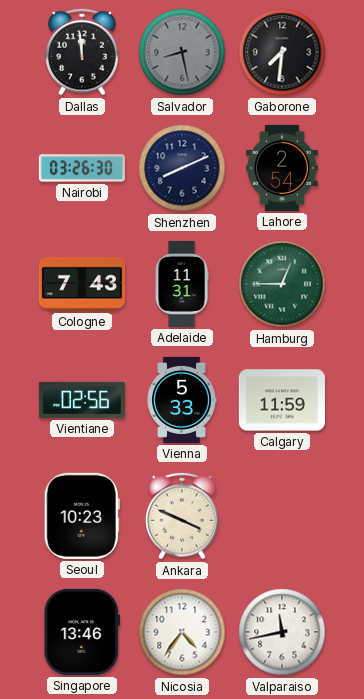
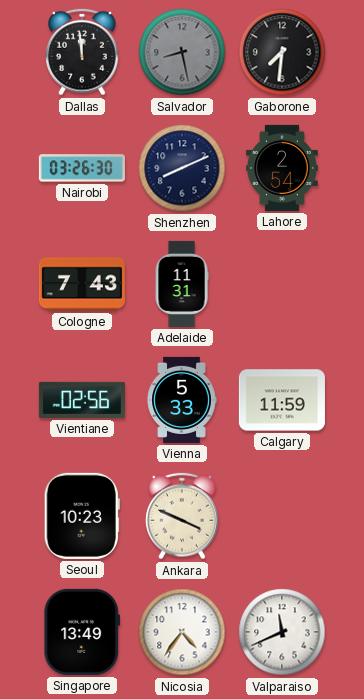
Hamburg: 12:45 -> none (282, 284)
Singapore: 13:46 -> 13:49 (81, 632)
Valparaiso: 11:43 -> 11:41 (282, 632)
